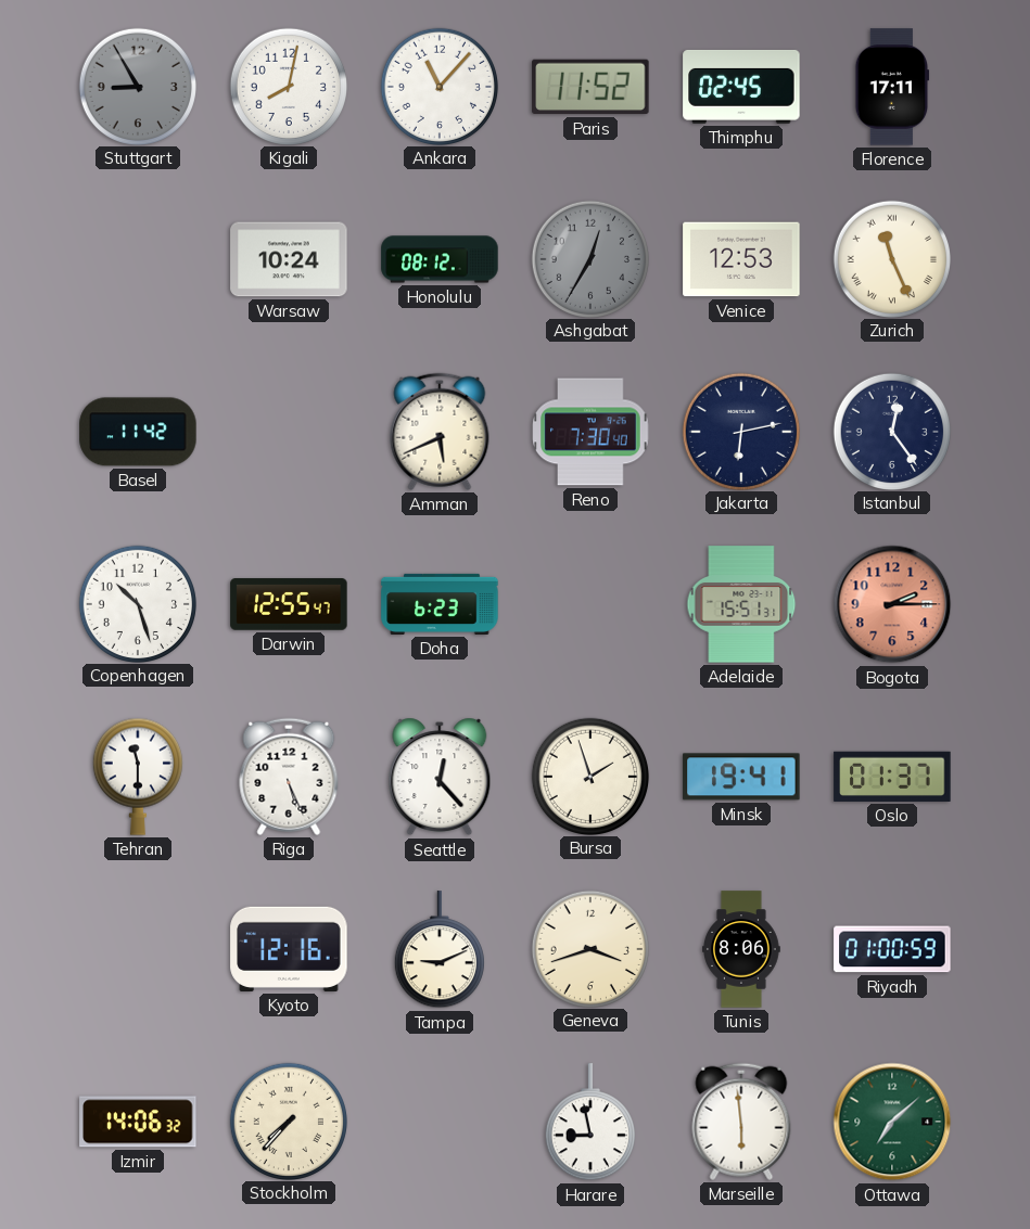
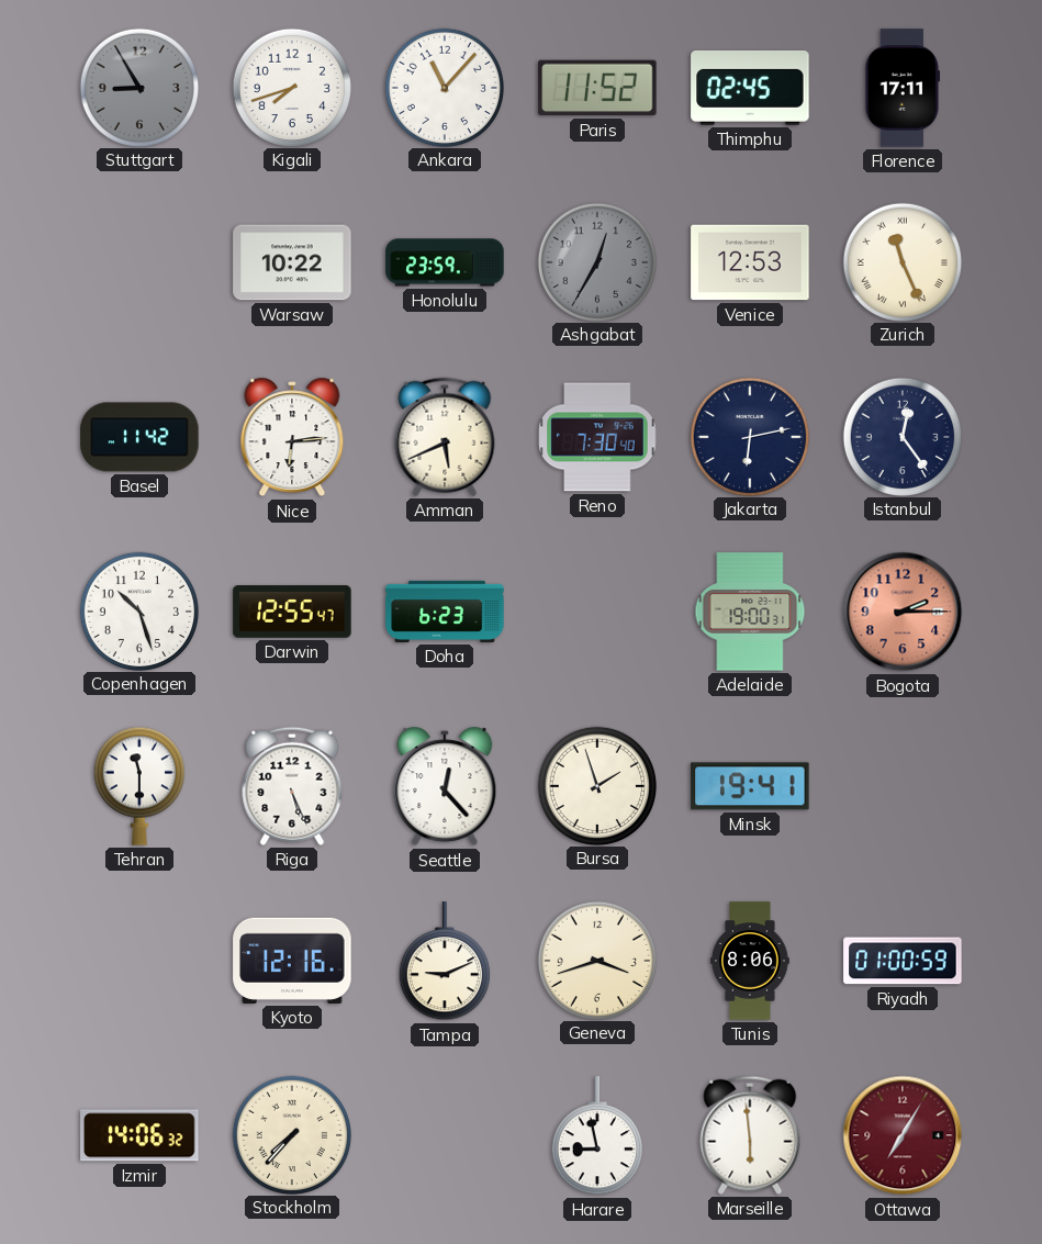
Kigali: 8:02 -> 7:42 (291, 87)
Warsaw: 10:24 -> 10:22 (292, 262)
Honolulu: 08:12 -> 23:59 (445, 262)
Nice: none -> 6:14 (292, 437)
Adelaide: 15:51 -> 19:00 (750, 612)
Oslo: 01:37 -> none (892, 777)
Ottawa: 7:08 -> 7:05 (903, 1135)
Ottawa dial: green -> burgundy (903, 1135)
